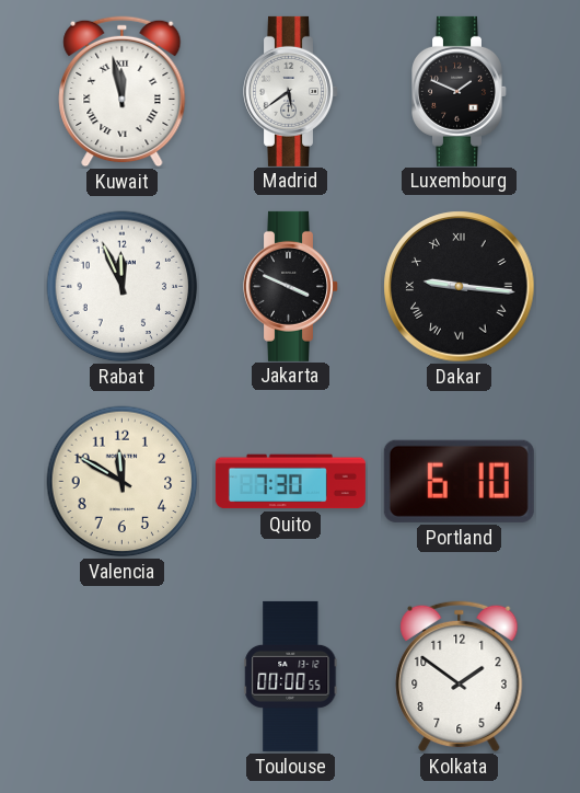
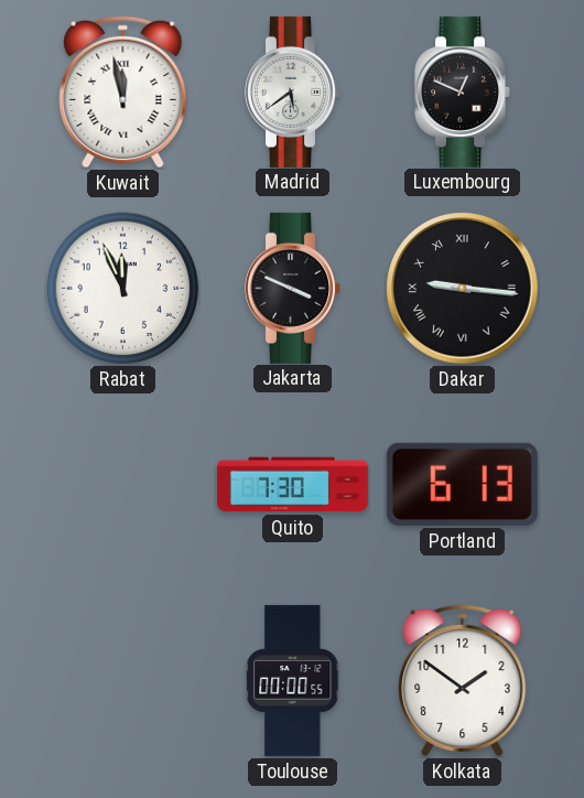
Luxembourg: 1:49 -> 12:49 (463, 91)
Valencia: 11:50 -> none (123, 482)
Portland: 6:10 -> 6:13 (462, 484)
